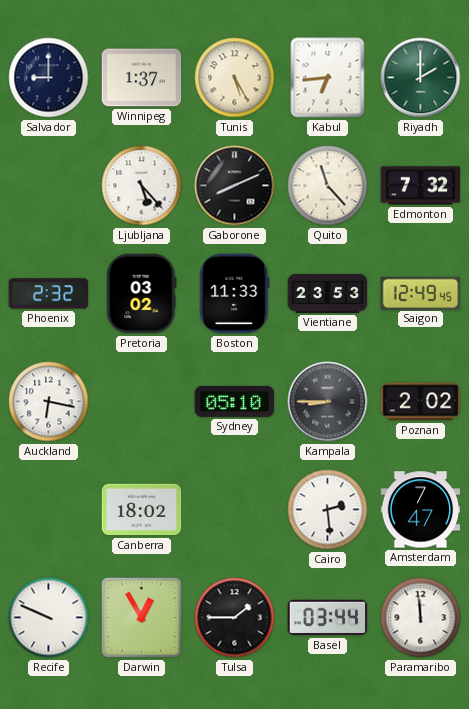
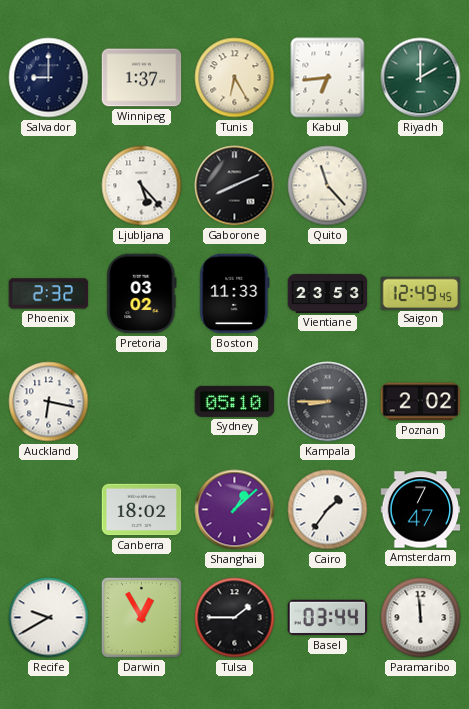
Tunis: 5:25 -> 6:25 (235, 78)
Edmonton: 7:32 -> none (421, 186)
Shanghai: none -> 1:08 (235, 510)
Cairo: 2:29 -> 1:36 (328, 510)
Recife: 9:49 -> 9:40 (49, 618)
